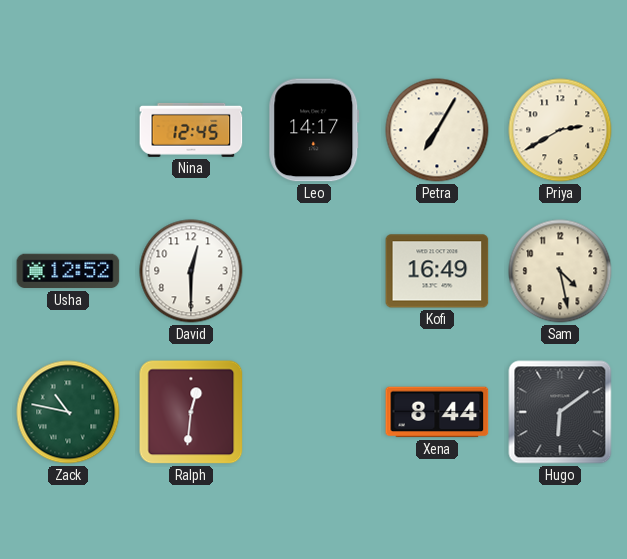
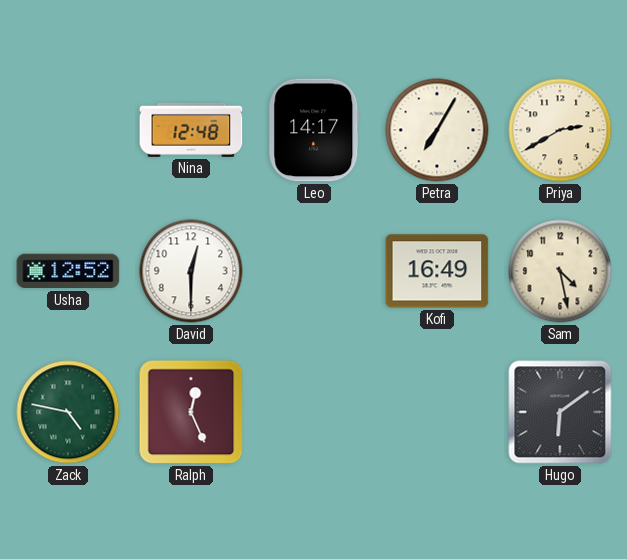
Nina: 12:45 -> 12:48 (191, 130)
Zack: 10:47 -> 4:47 (68, 412)
Ralph: 12:31 -> 12:26 (191, 412)
Xena: 8:44 -> none (437, 412)
